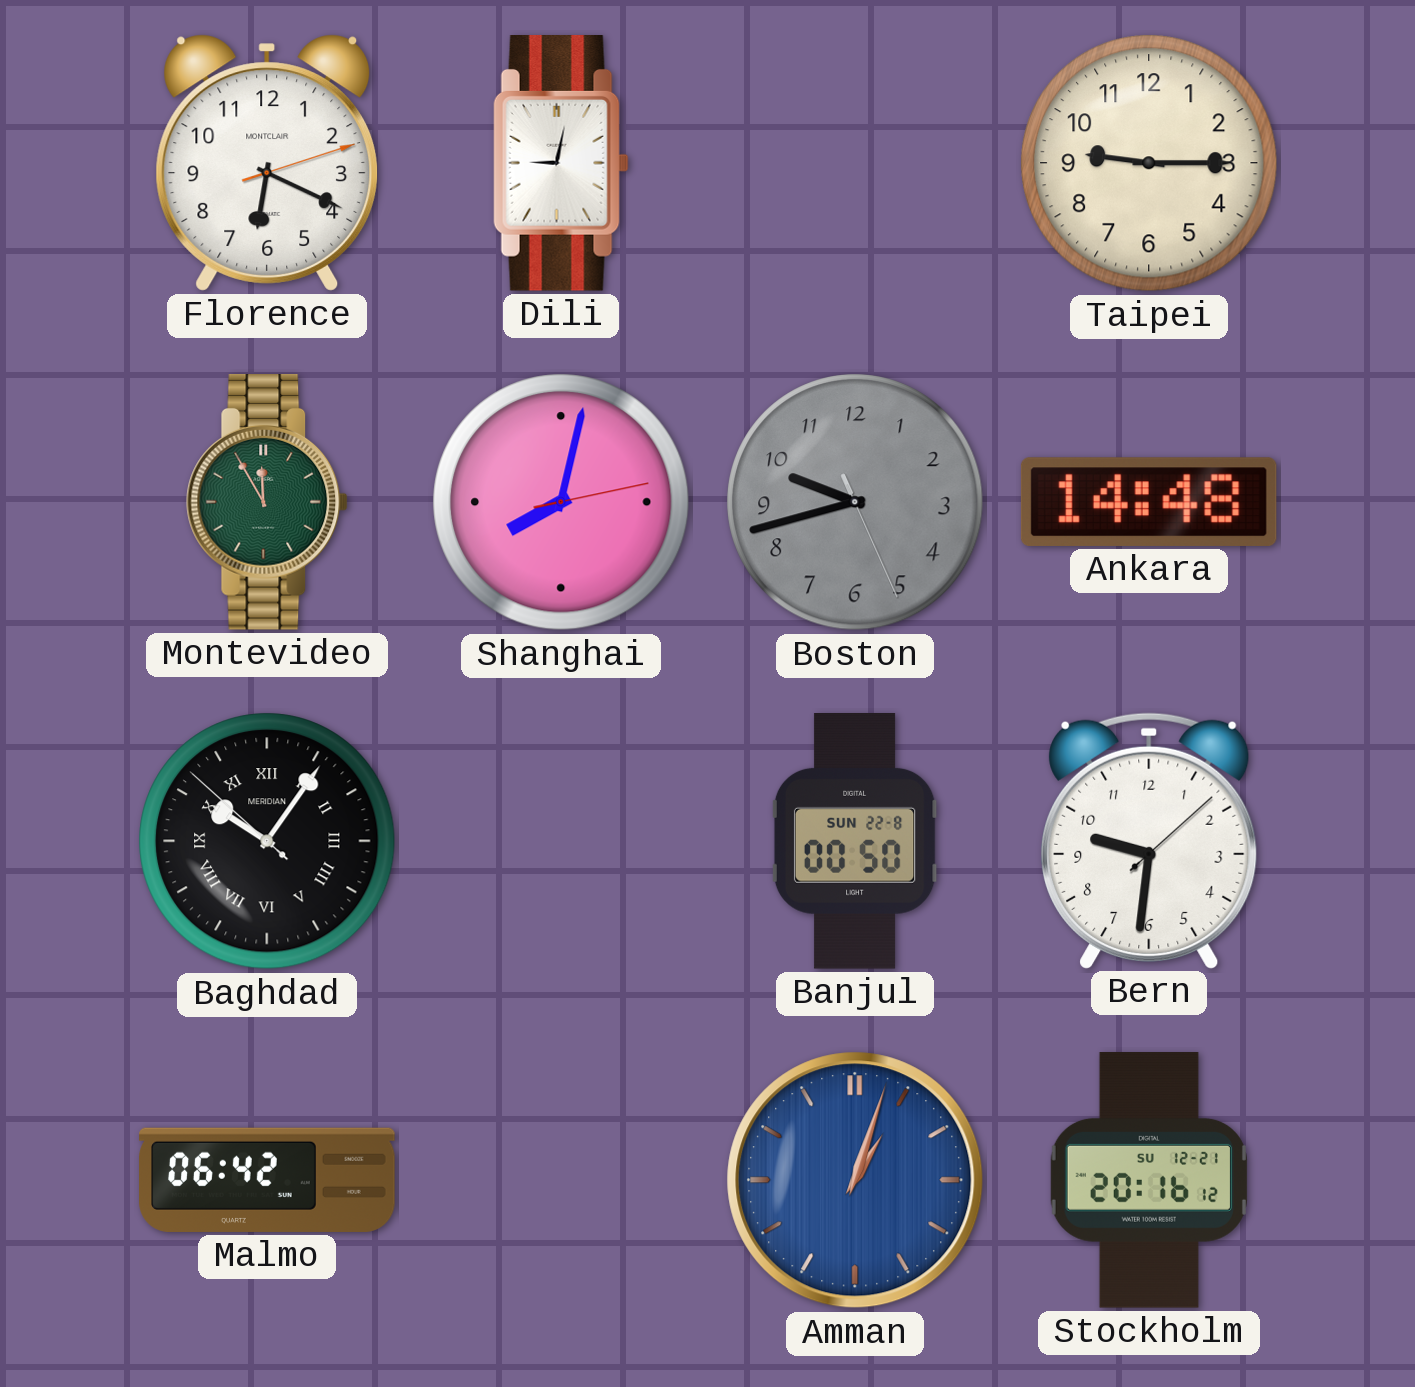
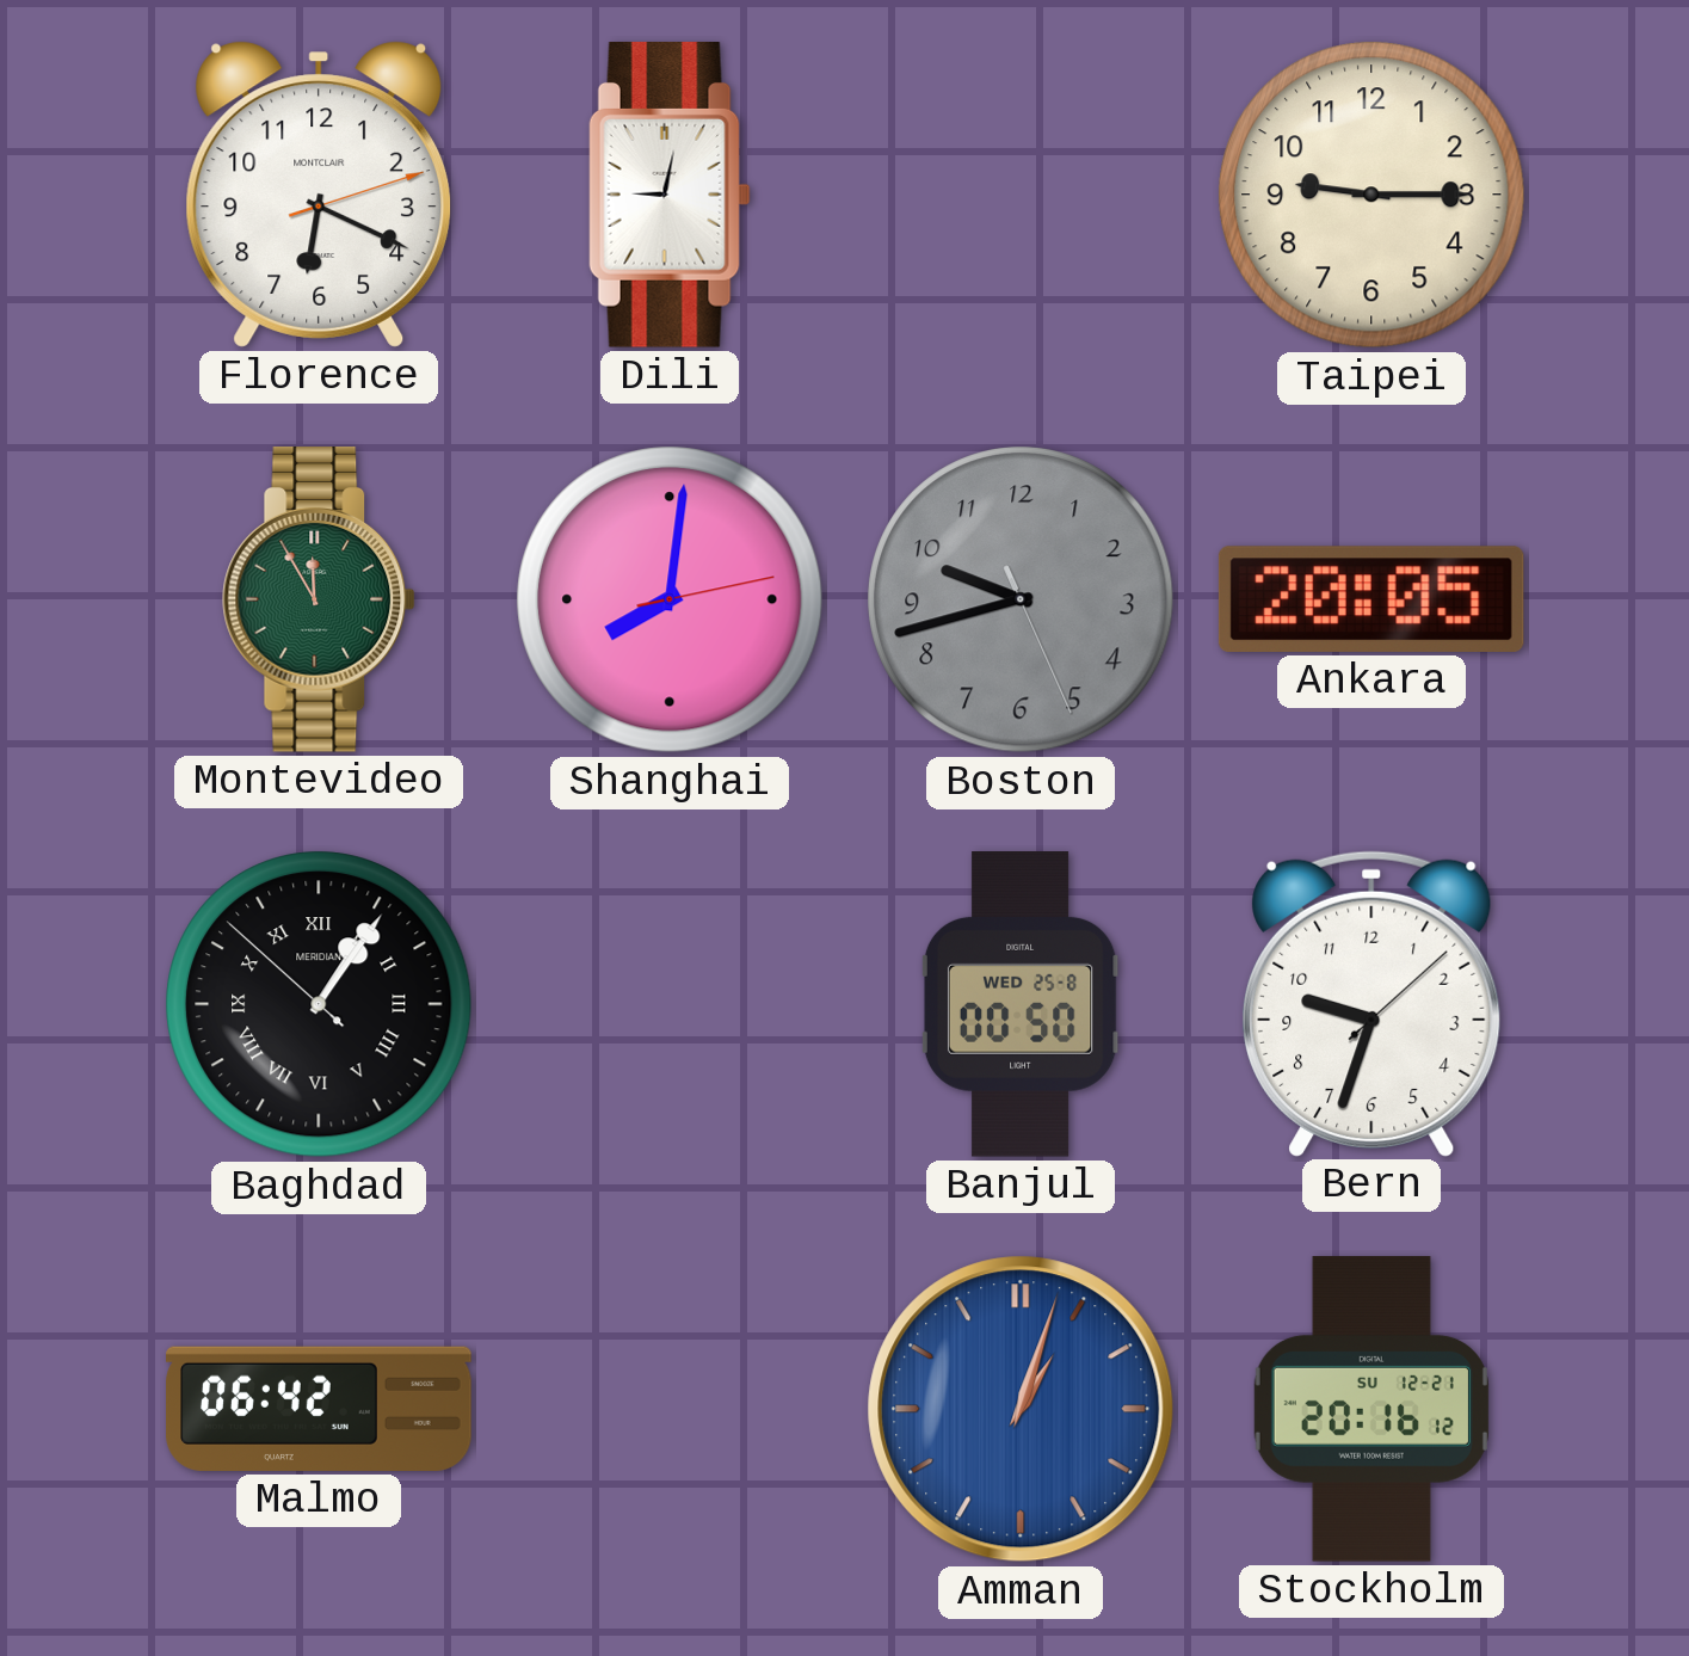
Shanghai: 8:02 -> 8:01 (670, 599)
Ankara: 14:48 -> 20:05 (1371, 599)
Baghdad: 10:05 -> 1:05 (319, 1004)
Banjul date: SUN 22-8 -> WED 25-8 (1021, 1005)
Bern: 9:31 -> 9:33 (1371, 1003)
